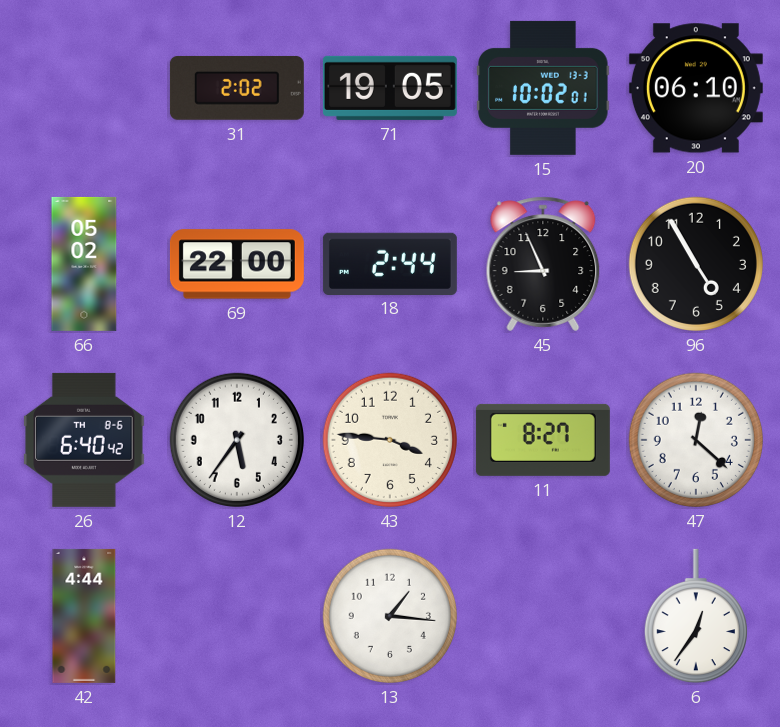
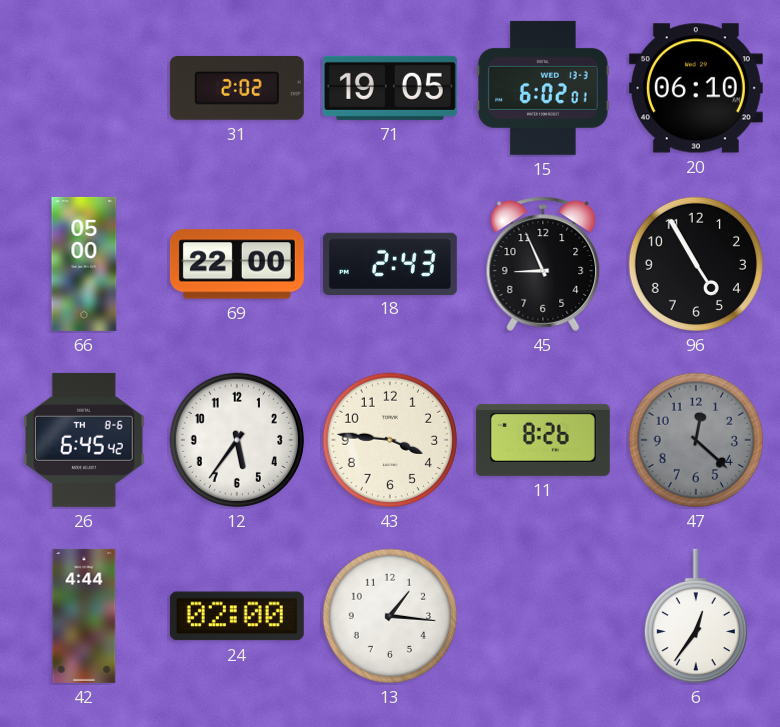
15: 10:02 -> 6:02 (543, 88)
66: 05:02 -> 05:00 (84, 264)
18: 2:44 -> 2:43 (390, 263)
26: 6:40 -> 6:45 (84, 440)
11: 8:27 -> 8:26 (543, 440)
47 dial: white -> grey (696, 440)
24: none -> 02:00 (237, 616)
